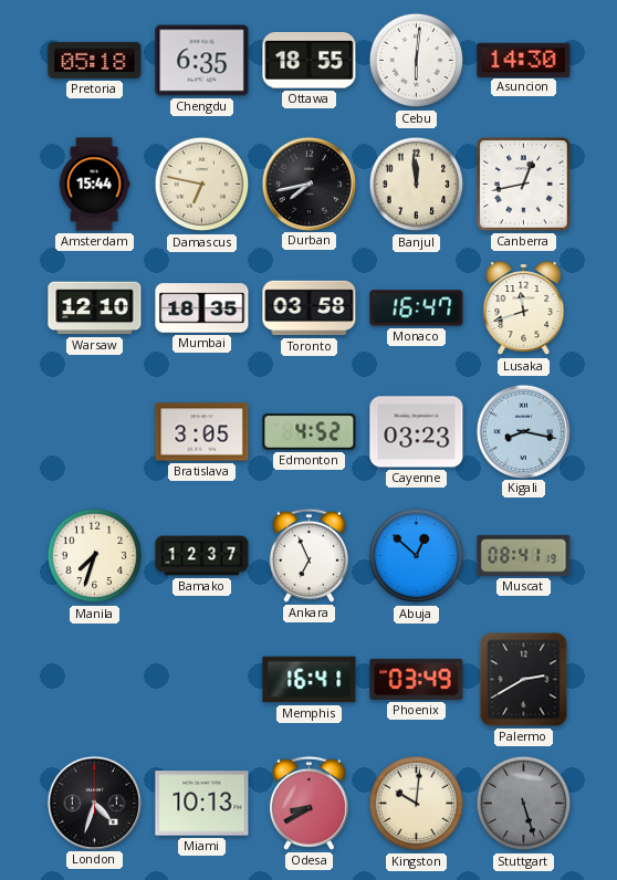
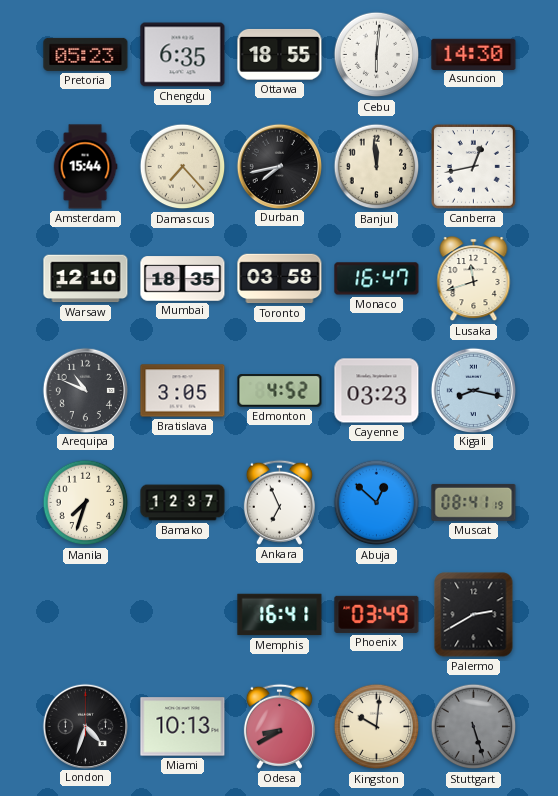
Pretoria: 05:18 -> 05:23 (86, 54)
Damascus: 6:47 -> 7:23 (183, 167)
Arequipa: none -> 10:49 (85, 390)
